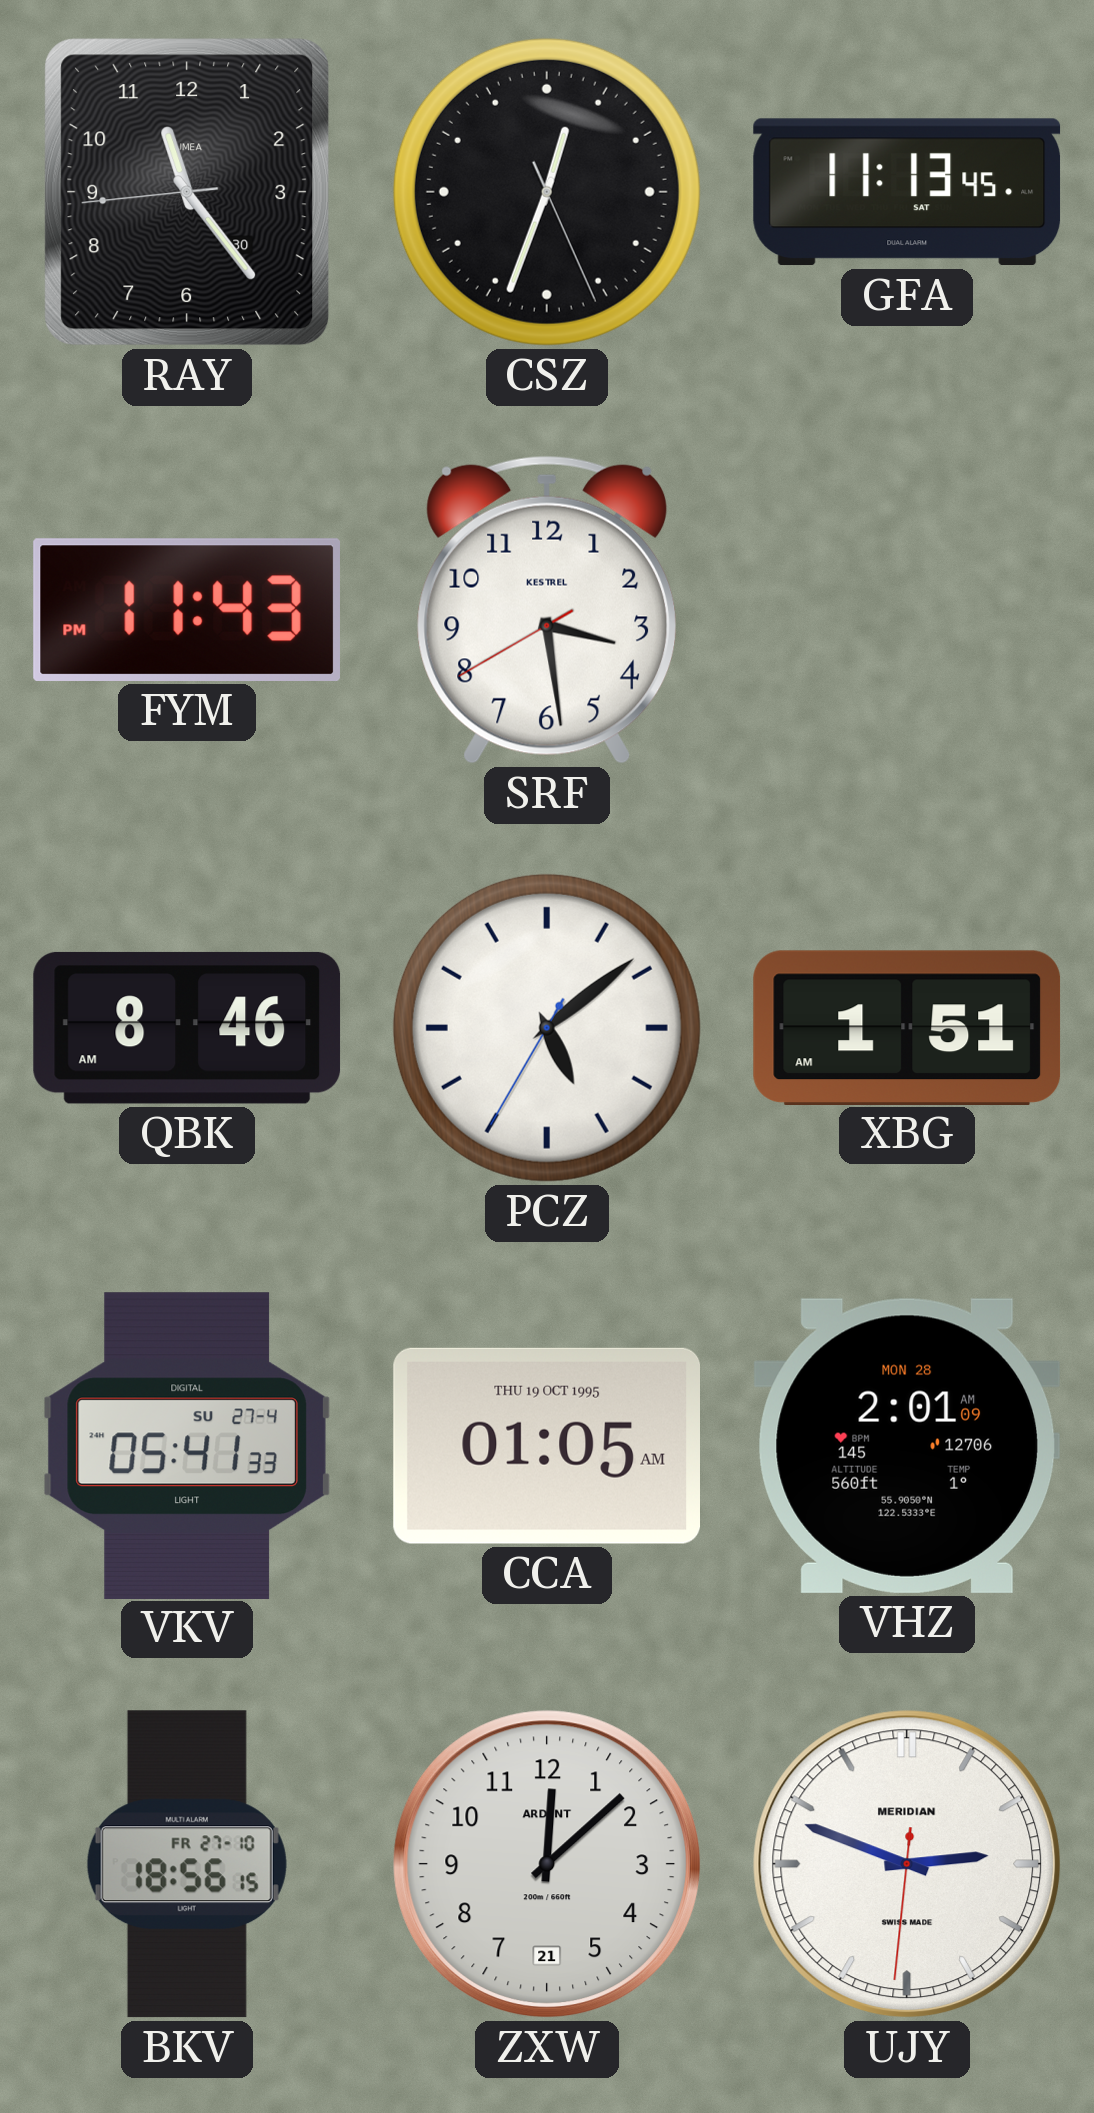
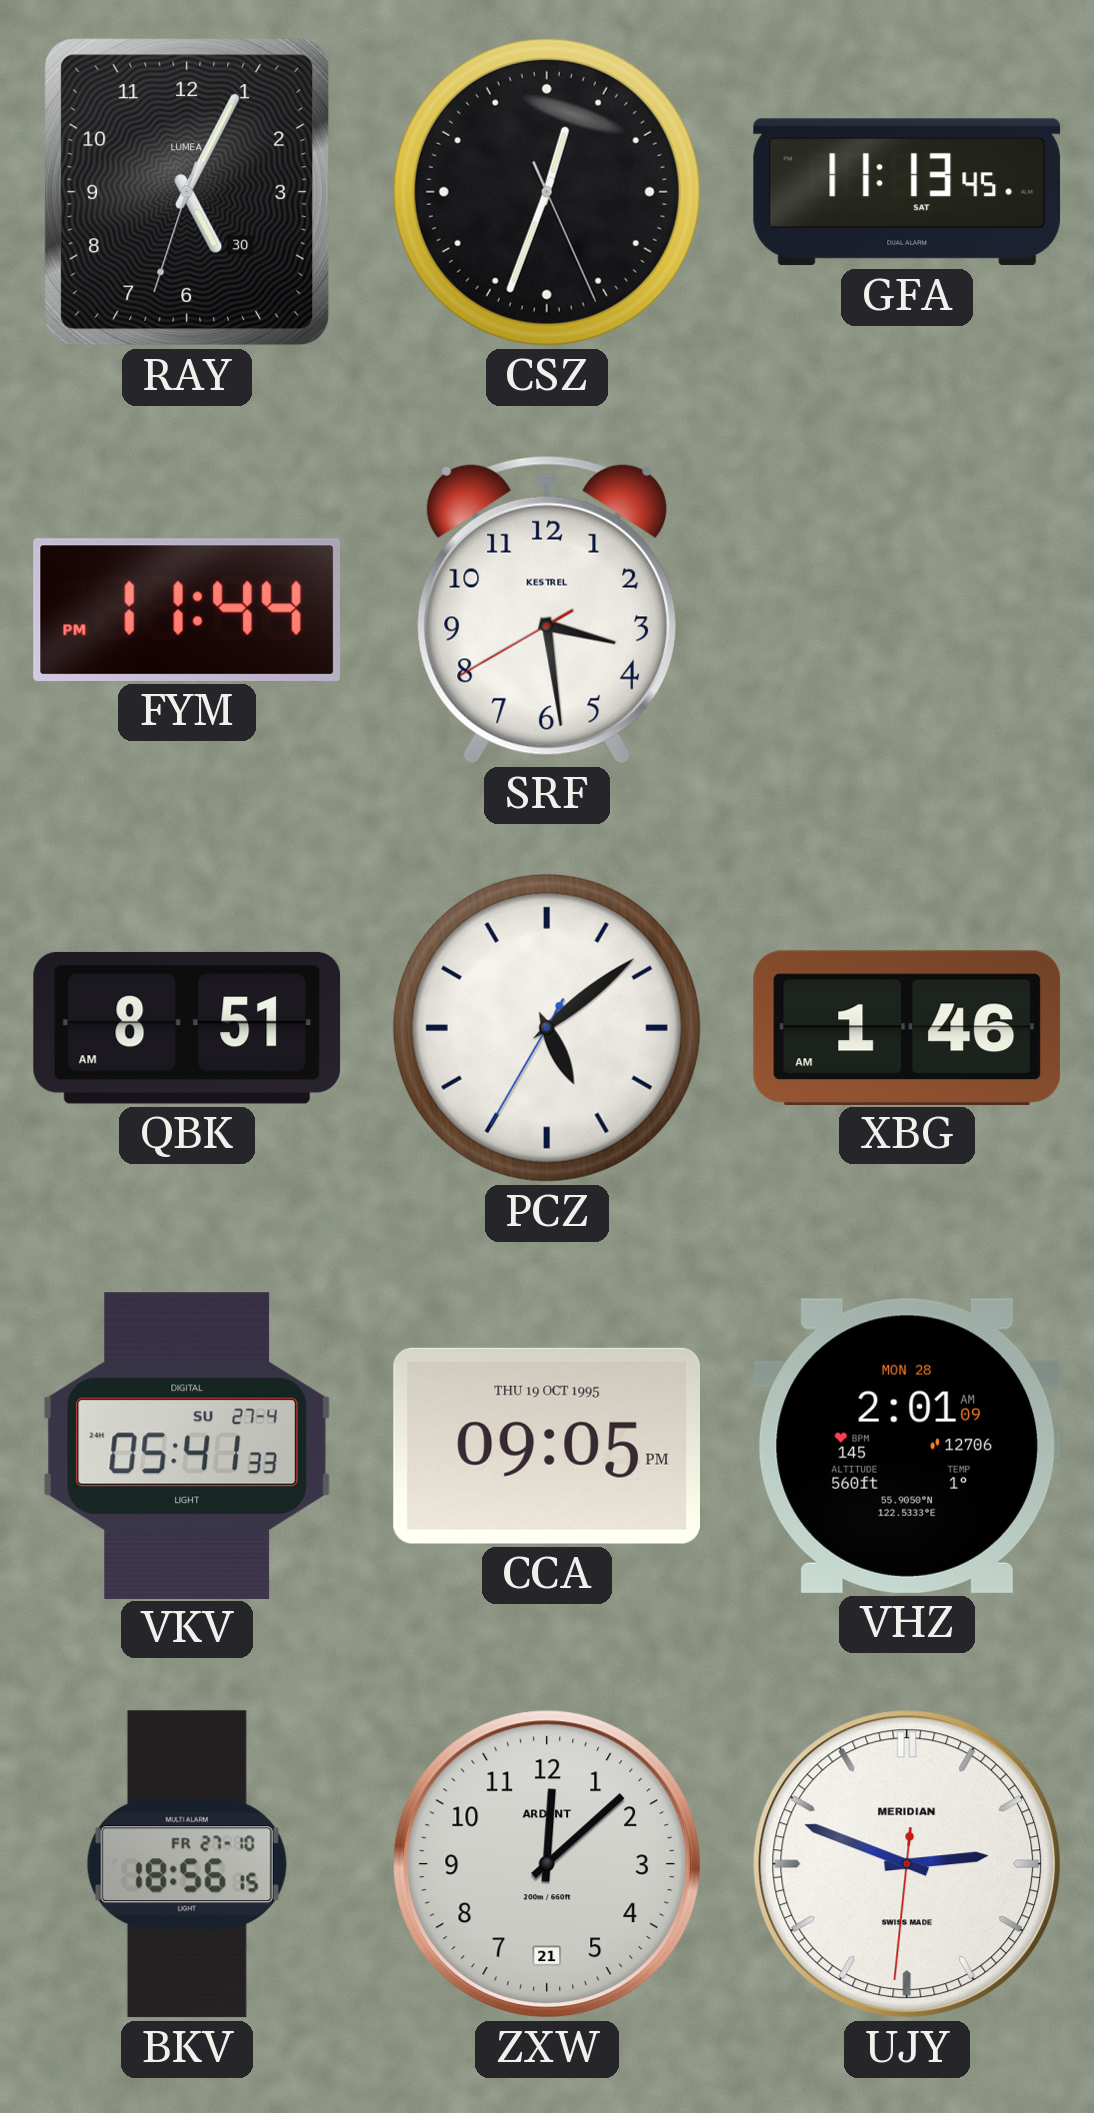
RAY: 11:23 -> 5:04 (187, 192)
FYM: 11:43 -> 11:44 (187, 610)
QBK: 8:46 -> 8:51 (187, 1028)
XBG: 1:51 -> 1:46 (907, 1027)
CCA: 01:05 -> 09:05 (546, 1446)
